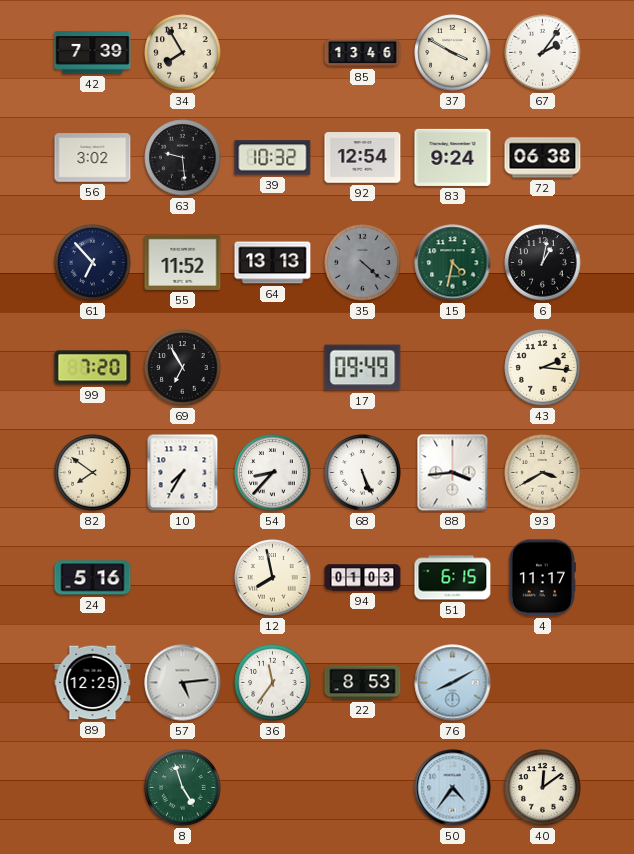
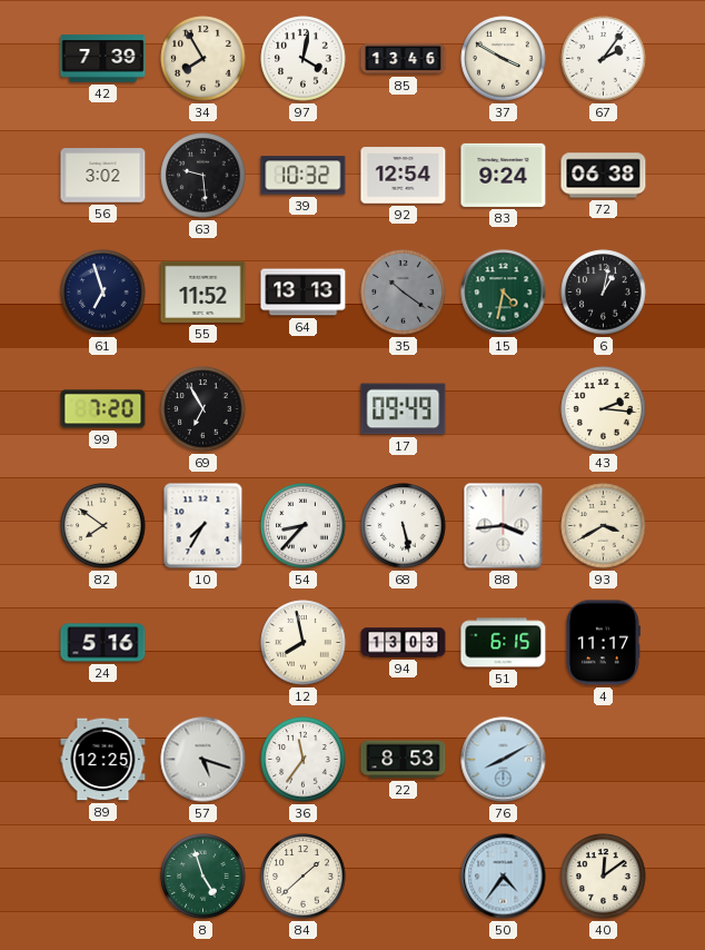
97: none -> 4:02 (304, 59)
61: 6:53 -> 6:57 (103, 293)
35: 4:22 -> 10:21 (404, 293)
68: 5:26 -> 5:28 (404, 526)
94: 01:03 -> 13:03 (404, 643)
57: 5:14 -> 5:18 (203, 760)
84: none -> 1:38 (304, 877)
